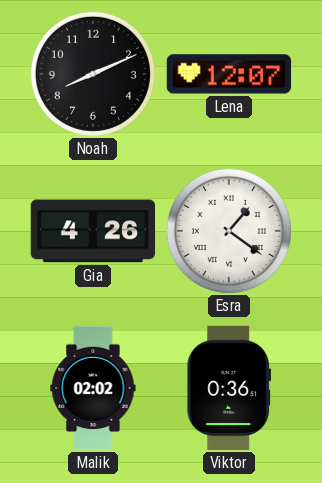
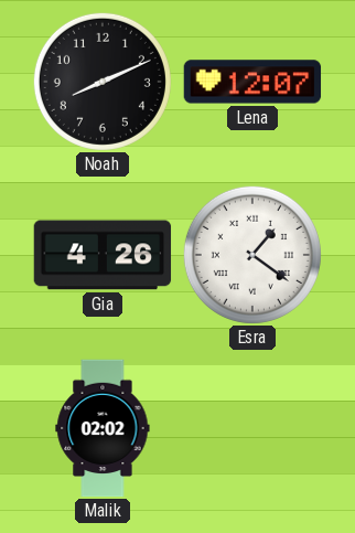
Viktor: 0:36 -> none (229, 388)
